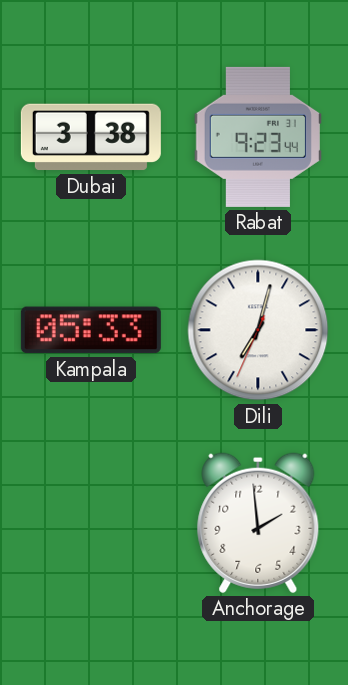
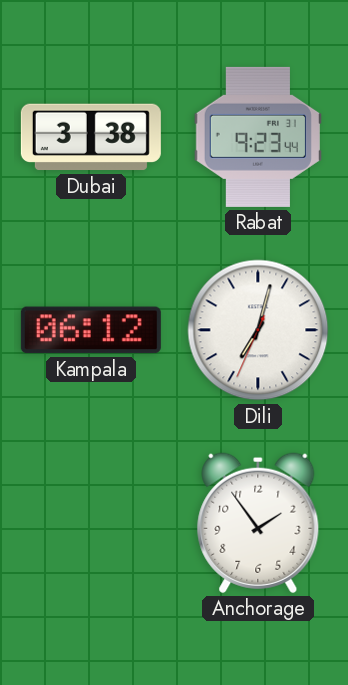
Kampala: 05:33 -> 06:12 (91, 330)
Anchorage: 1:59 -> 1:54 (258, 523)
